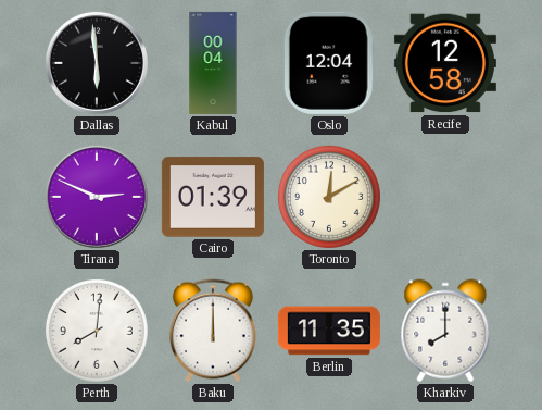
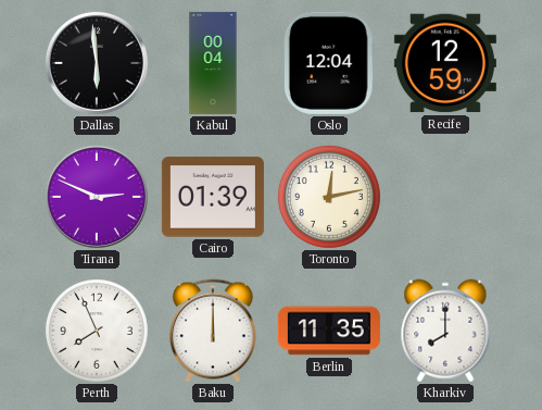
Recife: 12:58 -> 12:59 (445, 63)
Toronto: 12:10 -> 12:13 (329, 197)
Perth: 8:01 -> 7:56 (97, 331)
